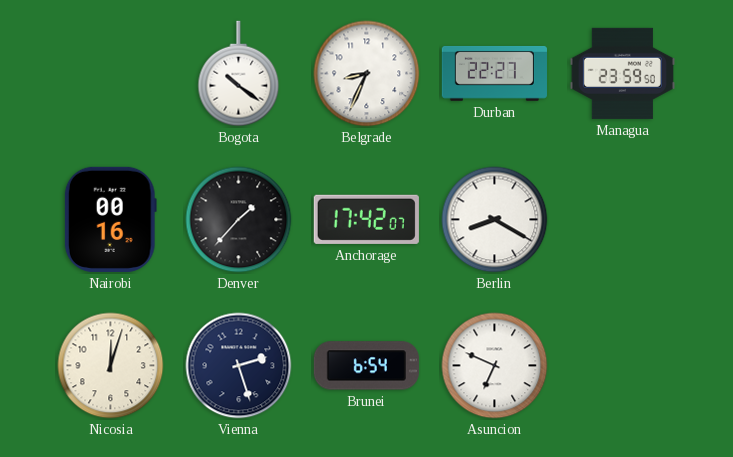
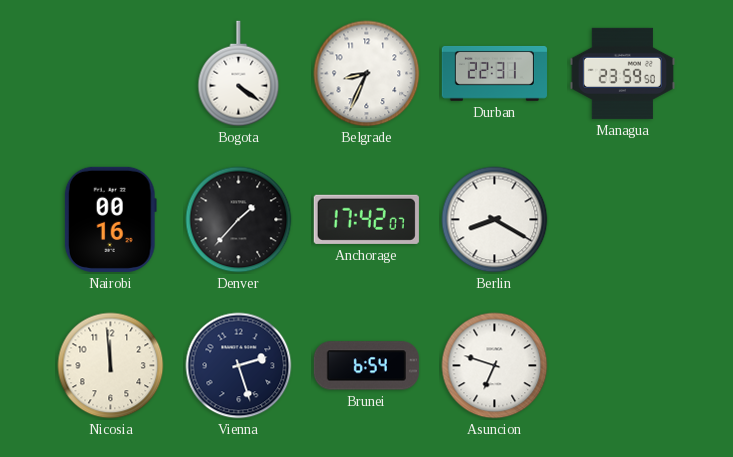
Bogota: 10:21 -> 4:21 (239, 74)
Durban: 22:27 -> 22:31 (494, 73)
Nicosia: 12:03 -> 11:59 (111, 366)
Asuncion: 6:49 -> 6:48 (495, 366)
